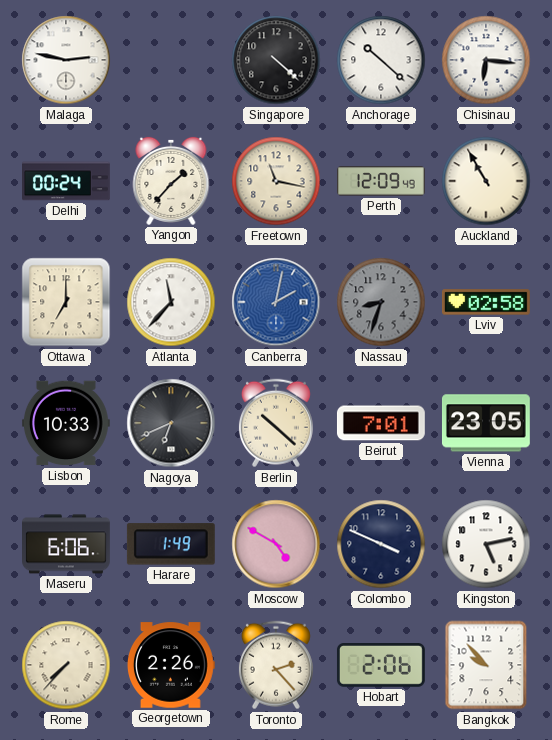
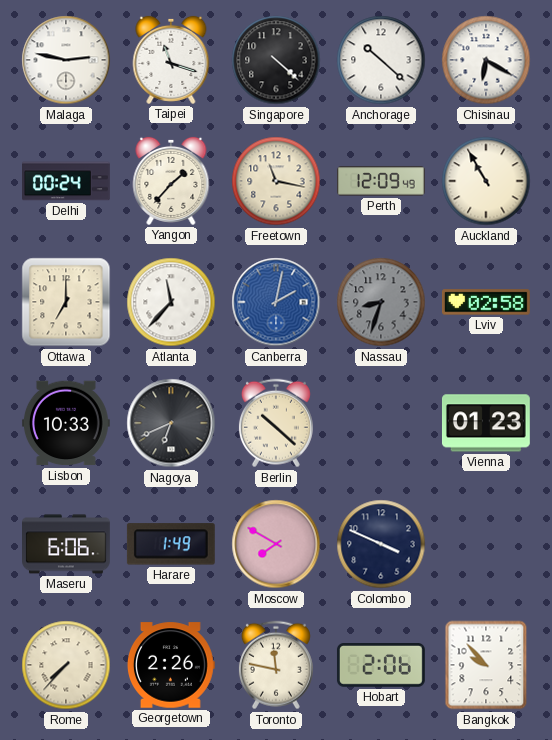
Taipei: none -> 11:18 (171, 60)
Chisinau: 6:16 -> 6:20 (486, 60)
Beirut: 7:01 -> none (381, 423)
Vienna: 23:05 -> 01:23 (486, 423)
Moscow: 4:50 -> 7:50 (276, 544)
Kingston: 5:13 -> none (486, 544)
Toronto: 2:23 -> 11:47 (276, 665)
